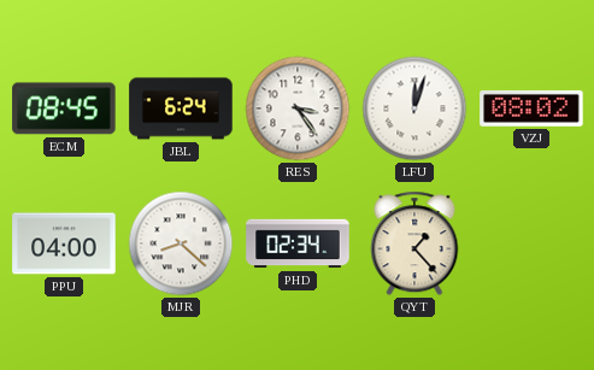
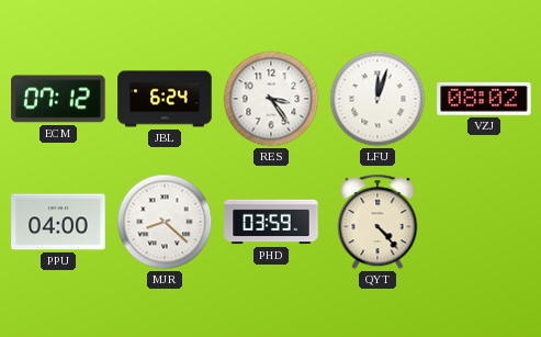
ECM: 08:45 -> 07:12 (58, 99)
PHD: 02:34 -> 03:59 (271, 222)
QYT: 1:23 -> 4:23 (377, 222)
